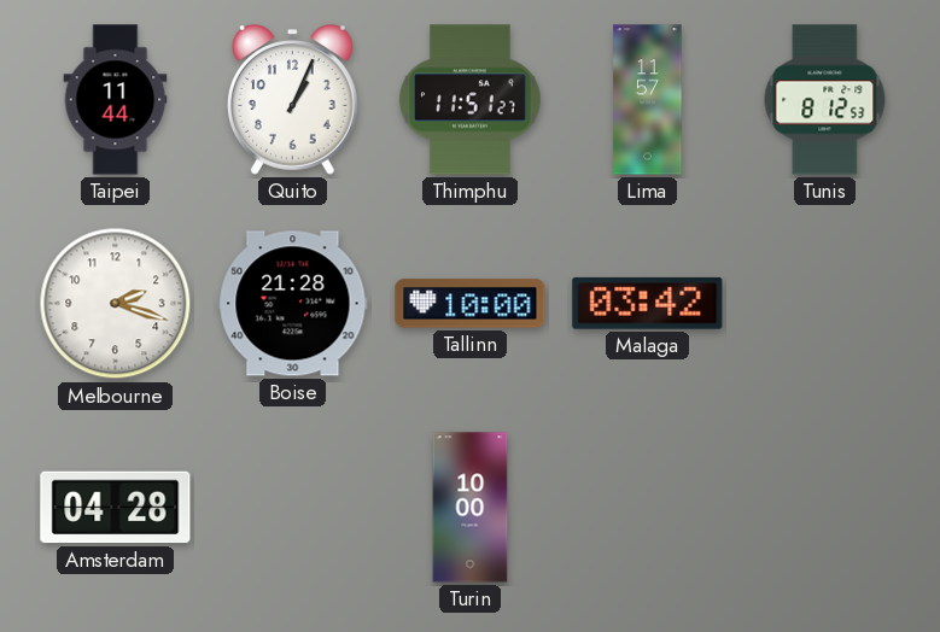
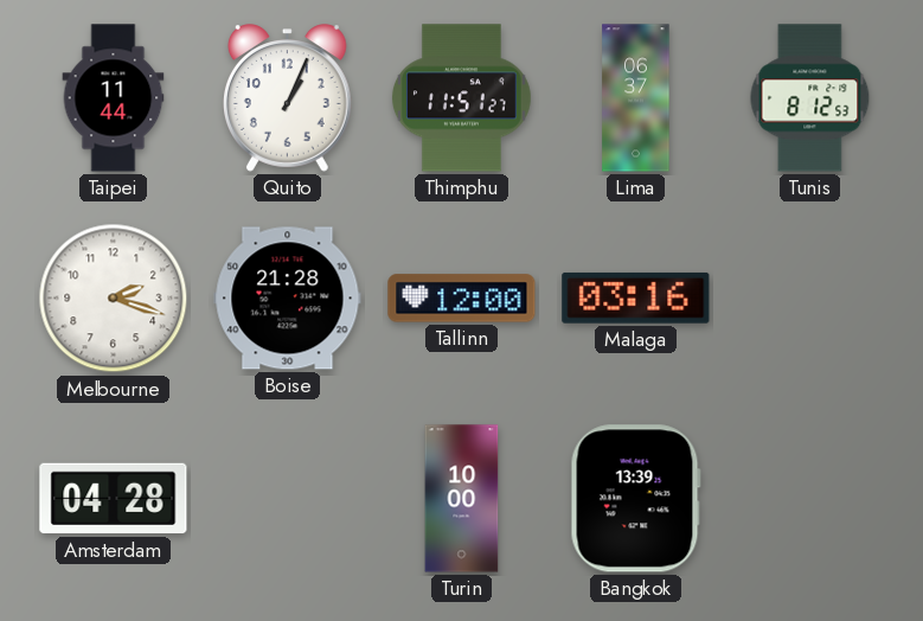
Lima: 11:57 -> 06:37 (636, 98)
Tallinn: 10:00 -> 12:00 (462, 299)
Malaga: 03:42 -> 03:16 (636, 297)
Bangkok: none -> 13:39 (635, 499)
